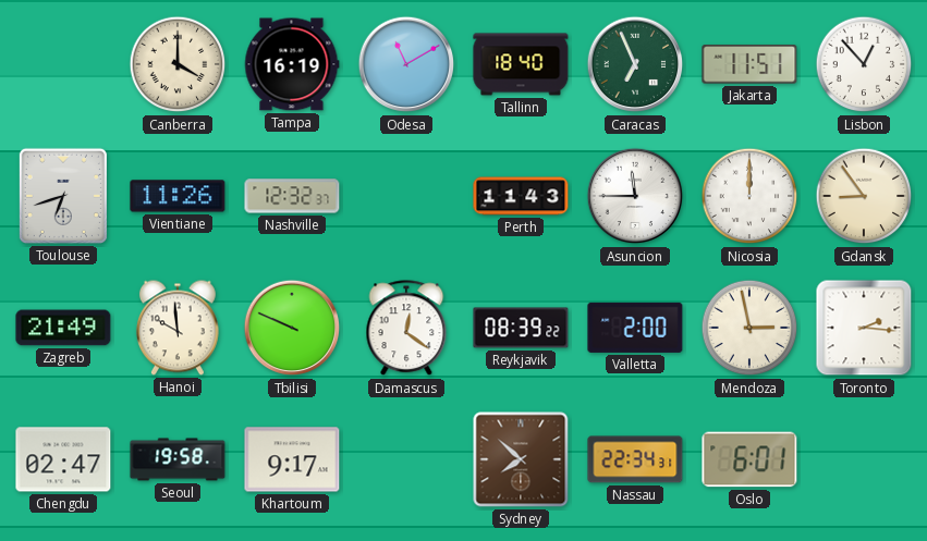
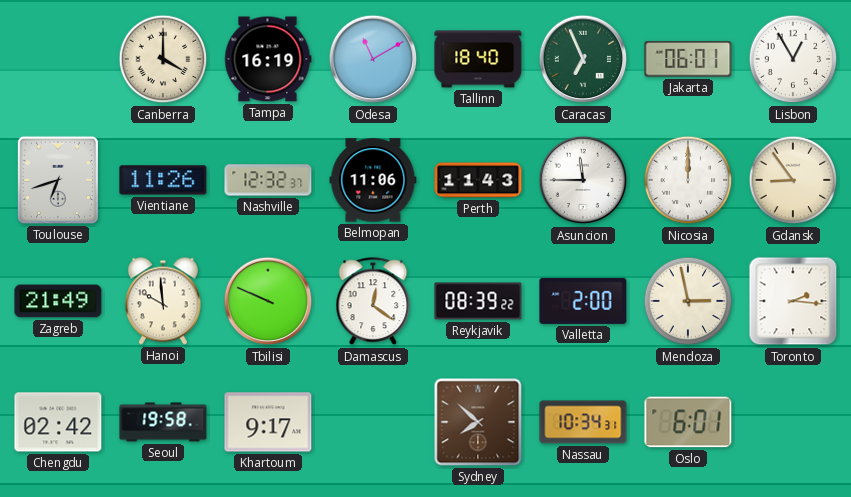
Jakarta: 11:51 -> 06:01 (688, 59)
Lisbon: 12:53 -> 12:55 (793, 59)
Belmopan: none -> 11:06 (373, 180)
Chengdu: 02:47 -> 02:42 (58, 422)
Nassau: 22:34 -> 10:34 (583, 422)
